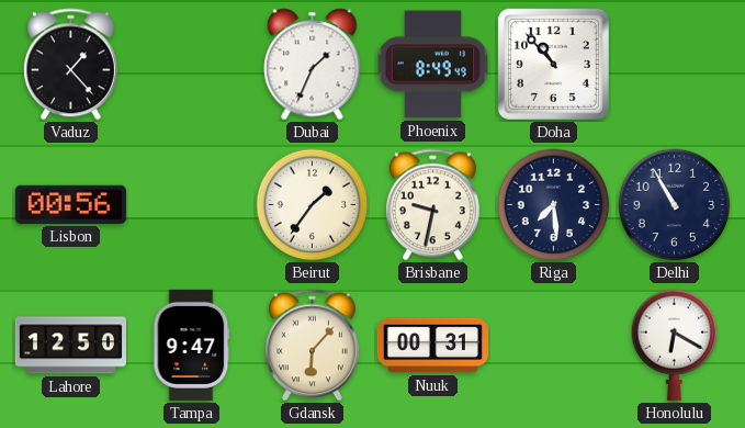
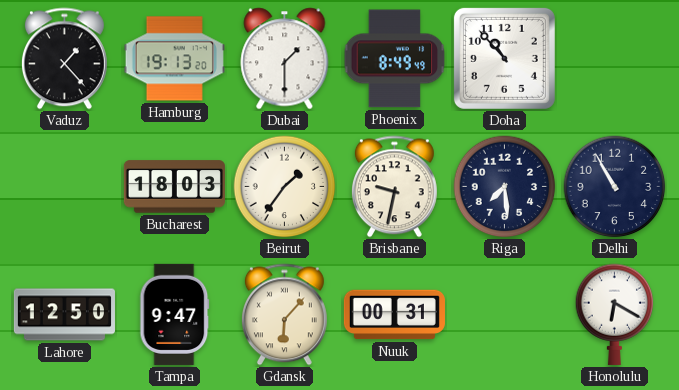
Hamburg: none -> 19:13 (174, 59)
Dubai: 1:34 -> 1:30 (285, 59)
Lisbon: 00:56 -> none (70, 204)
Bucharest: none -> 18:03 (174, 187)
